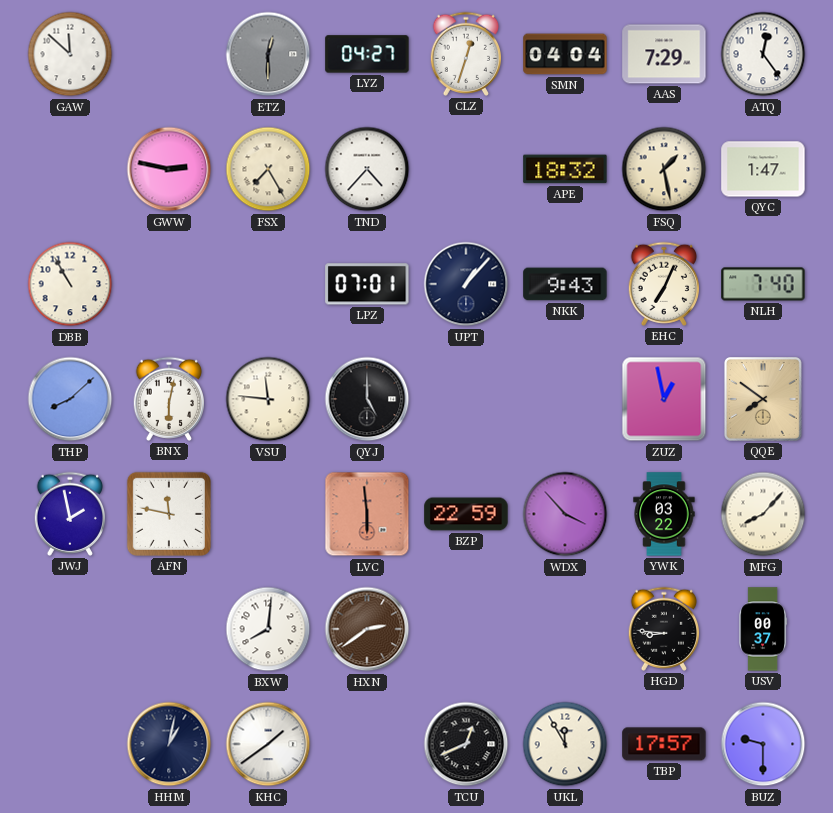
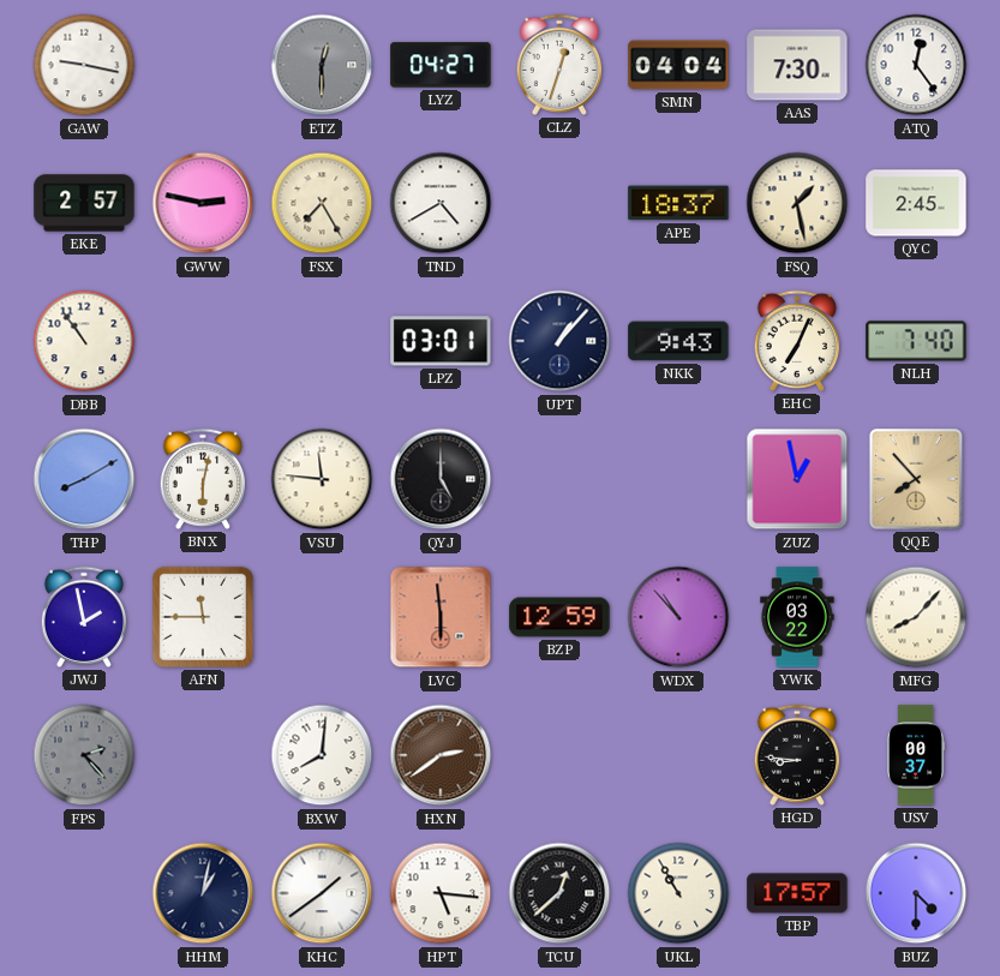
GAW: 11:52 -> 9:17 (84, 65)
AAS: 7:29 -> 7:30 (797, 65)
EKE: none -> 2:57 (84, 203)
TND: 4:37 -> 4:40 (441, 203)
APE: 18:32 -> 18:37 (678, 203)
QYC: 1:47 -> 2:45 (916, 203)
DBB: 10:55 -> 10:54 (84, 341)
LPZ: 07:01 -> 03:01 (441, 341)
THP: 8:08 -> 8:10 (84, 479)
QQE: 7:51 -> 7:53 (916, 479)
AFN: 11:47 -> 11:45 (203, 617)
BZP: 22:59 -> 12:59 (559, 617)
WDX: 3:53 -> 10:53 (678, 617)
FPS: none -> 2:23 (84, 755)
HPT: none -> 5:16 (441, 893)
TCU: 12:41 -> 12:38 (559, 893)
UKL: 11:55 -> 10:55 (678, 893)
BUZ: 9:30 -> 4:30 (916, 893)
